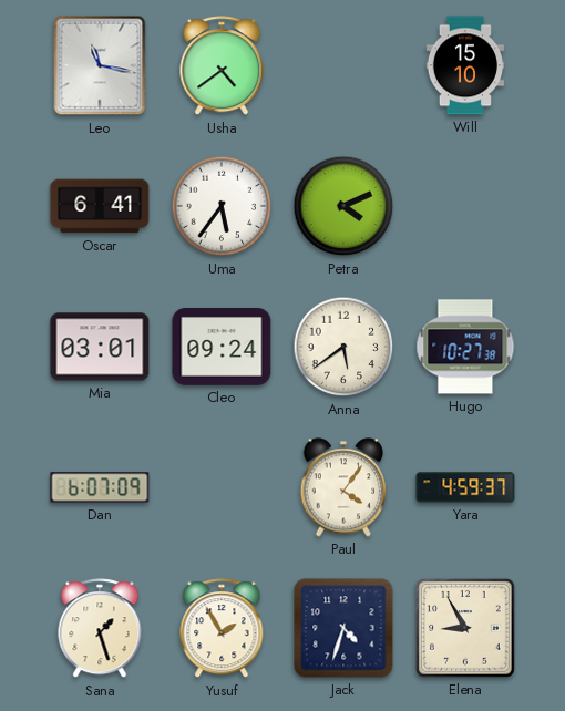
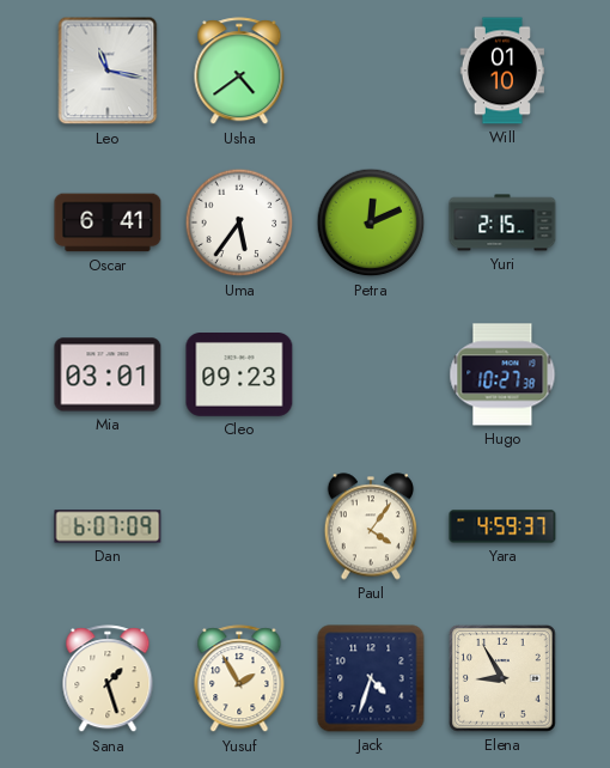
Will: 15:10 -> 01:10 (501, 71)
Petra: 4:11 -> 12:11 (371, 223)
Yuri: none -> 2:15 (502, 223)
Cleo: 09:24 -> 09:23 (239, 376)
Anna: 5:39 -> none (343, 347)
